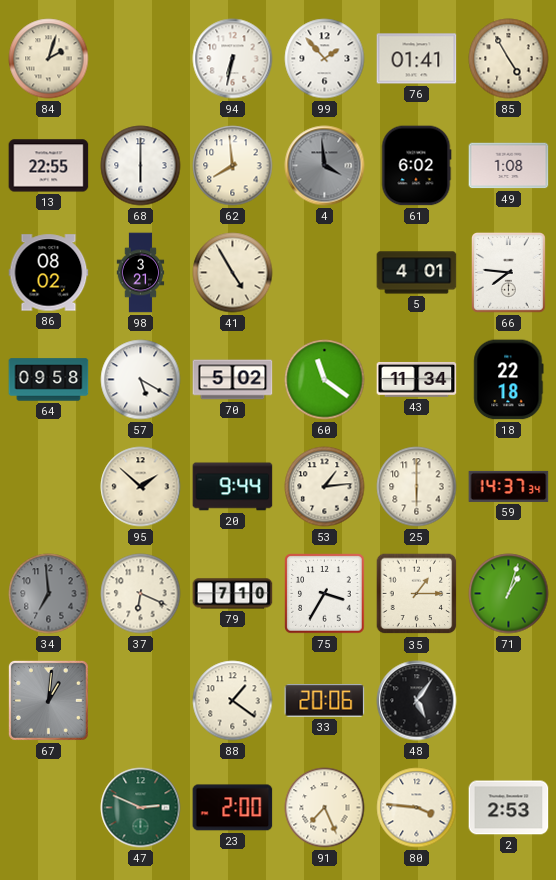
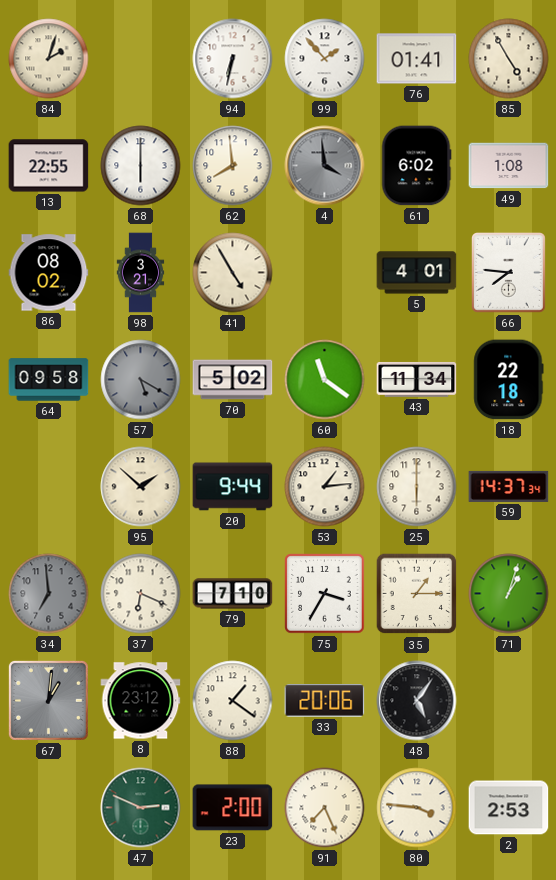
57 dial: white -> grey (141, 380)
8: none -> 23:12 (141, 701)
